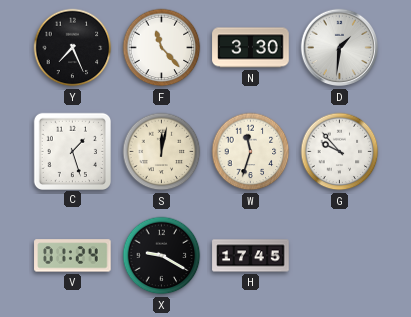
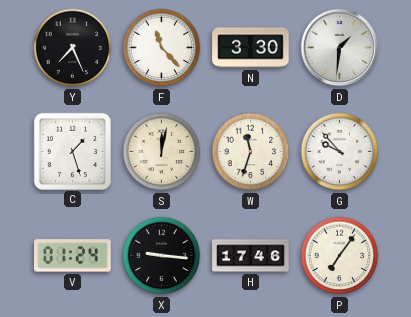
X: 9:20 -> 9:16 (162, 256)
H: 17:45 -> 17:46 (251, 256)
P: none -> 7:06 (340, 256)
